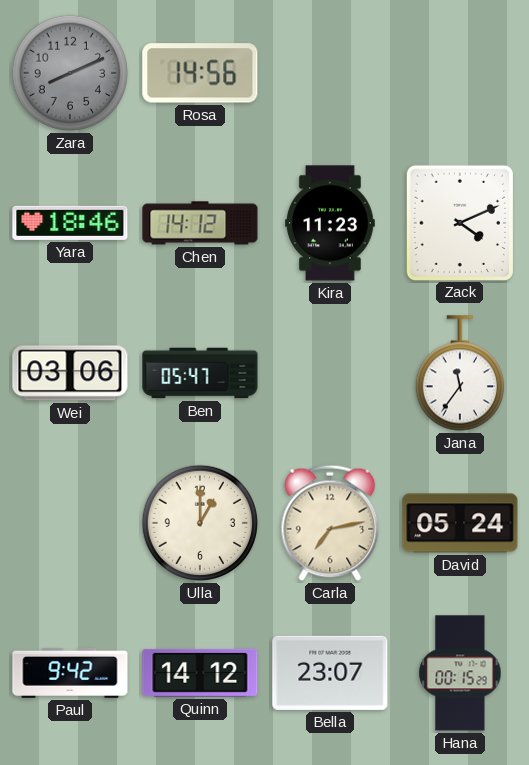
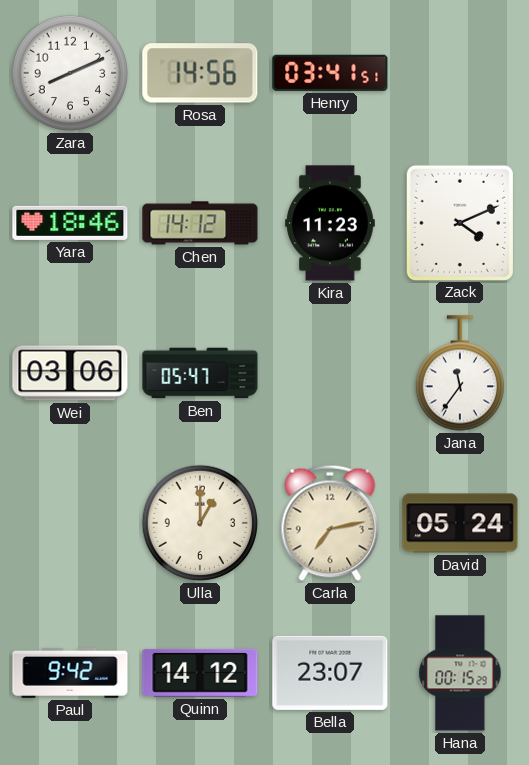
Zara dial: grey -> white (70, 73)
Henry: none -> 03:41 (330, 73)
